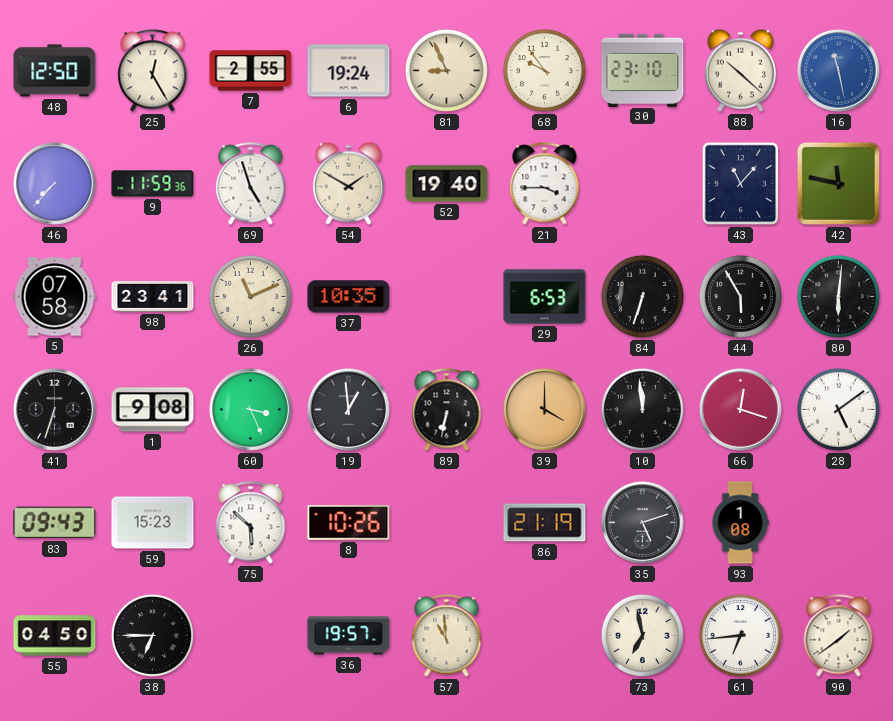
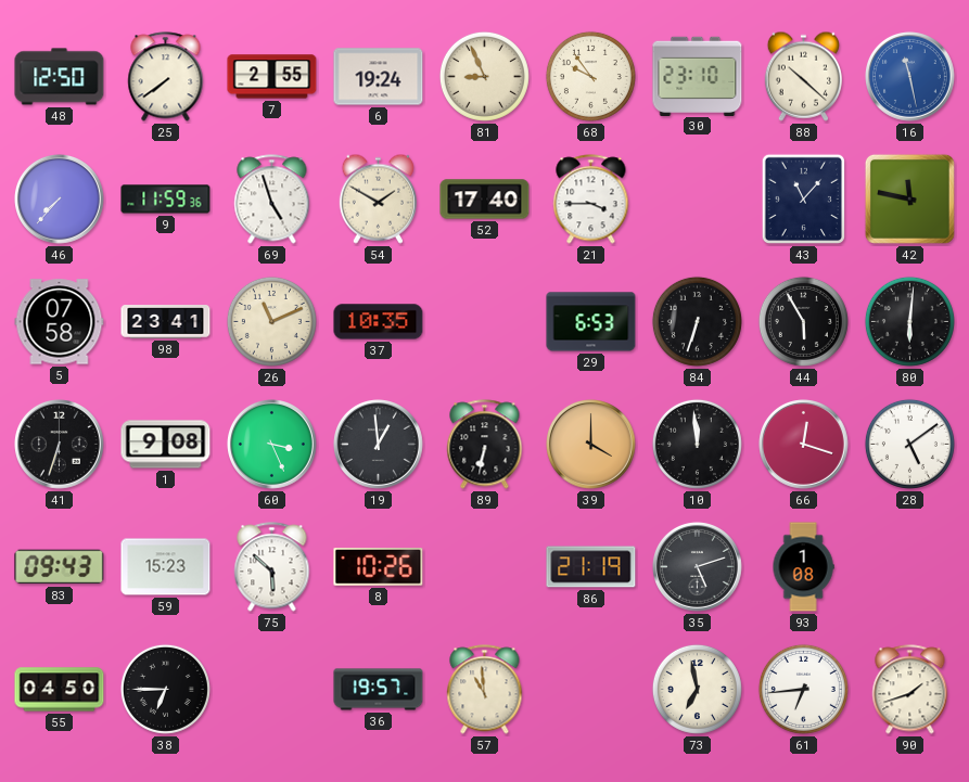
25: 12:25 -> 7:39 (166, 77)
52: 19:40 -> 17:40 (485, 200)
90: 1:39 -> 1:42 (910, 690)
